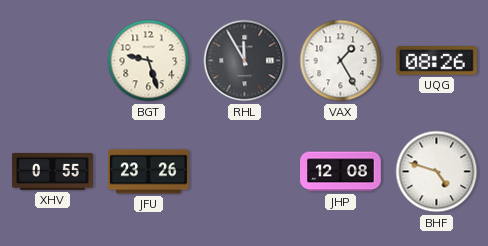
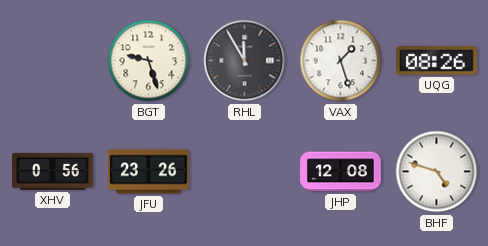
VAX: 1:25 -> 1:27 (341, 61)
XHV: 0:55 -> 0:56 (53, 171)
